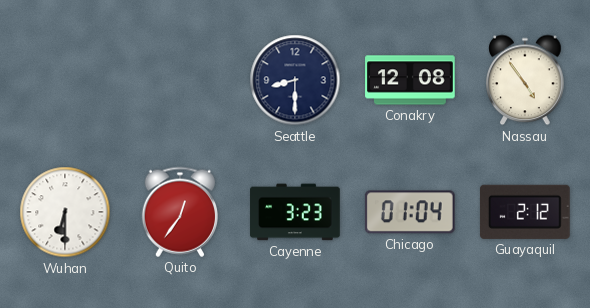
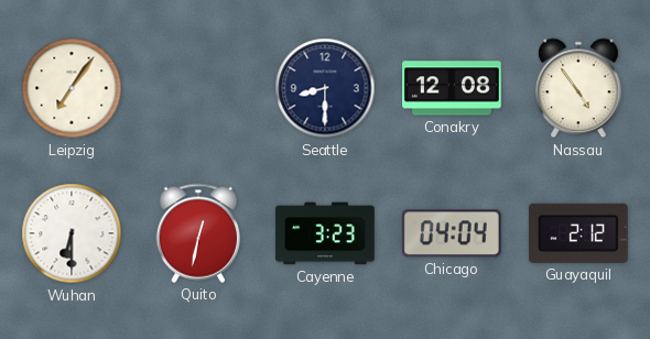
Leipzig: none -> 7:06 (72, 88)
Quito: 12:36 -> 12:32 (197, 233)
Chicago: 01:04 -> 04:04 (452, 233)
